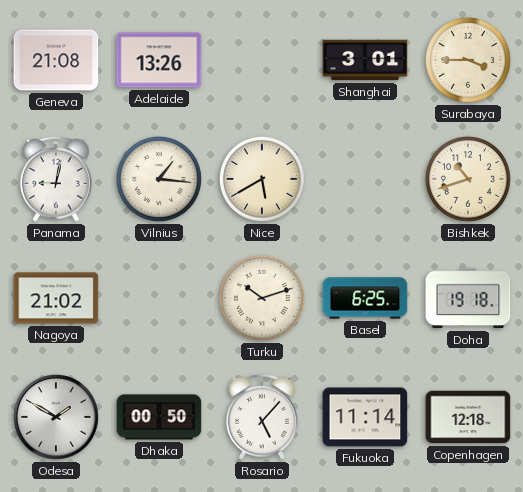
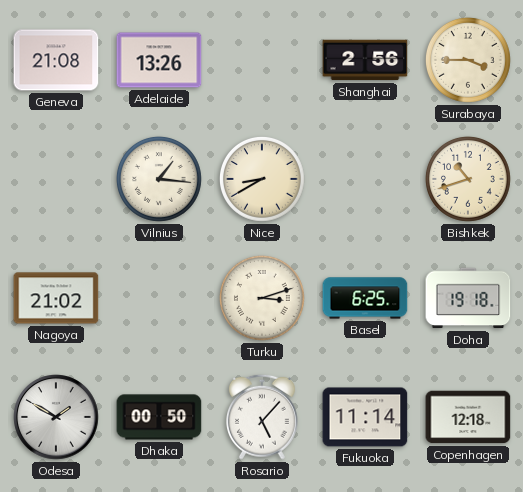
Shanghai: 3:01 -> 2:56 (365, 60)
Panama: 9:02 -> none (56, 179)
Nice: 5:40 -> 8:40 (262, 179)
Turku: 10:12 -> 3:12 (262, 298)
